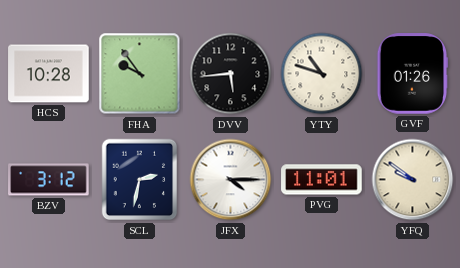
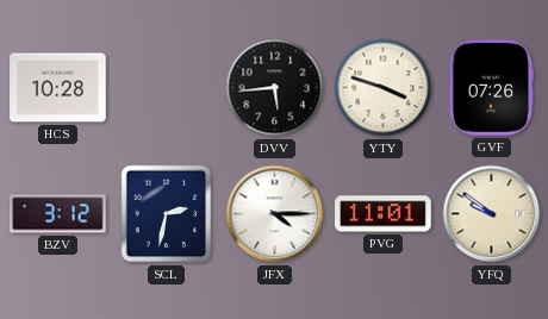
FHA: 9:54 -> none (140, 74)
YTY: 10:48 -> 3:48 (384, 88)
GVF: 01:26 -> 07:26 (492, 88)
